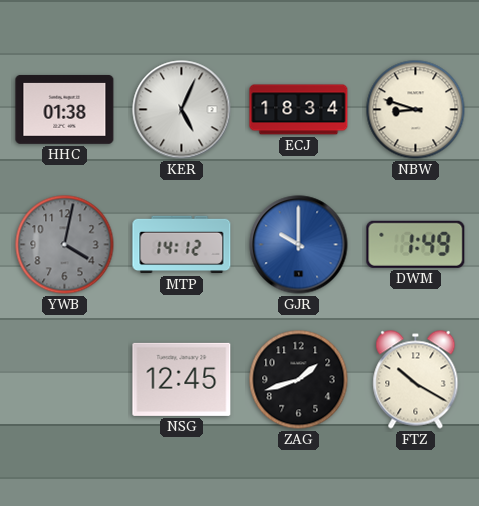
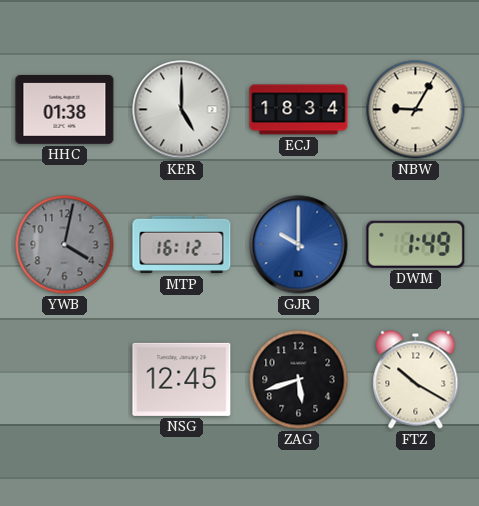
KER: 5:04 -> 5:00 (182, 110)
NBW: 8:48 -> 9:05 (416, 110)
MTP: 14:12 -> 16:12 (182, 245)
ZAG: 1:42 -> 5:42 (299, 380)
